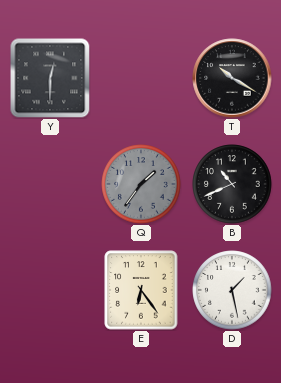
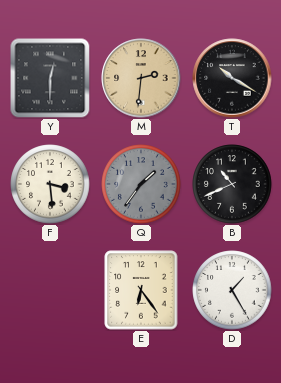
M: none -> 2:31 (141, 78)
F: none -> 3:29 (50, 184)
D: 1:28 -> 1:25 (232, 290)
